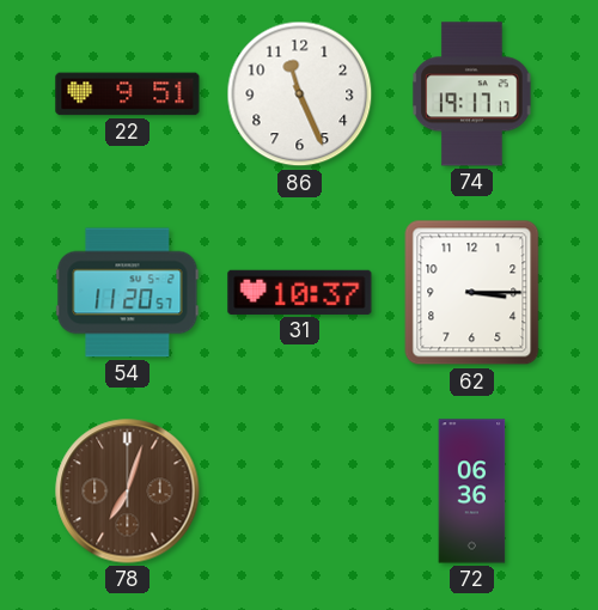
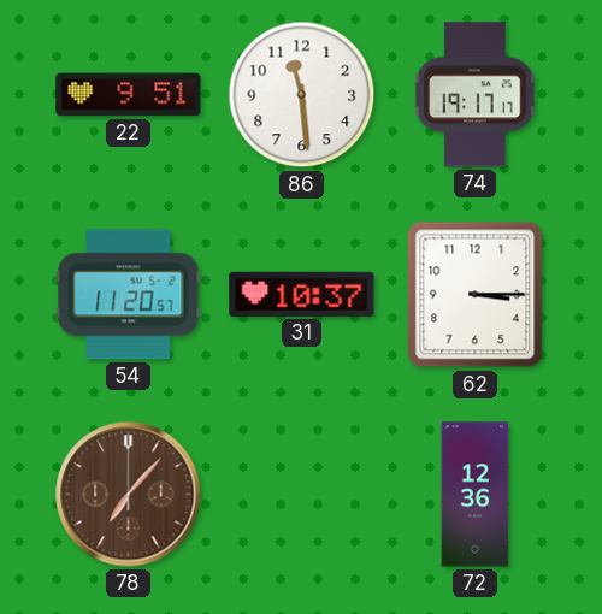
86: 11:26 -> 11:29 (302, 95)
78: 7:03 -> 7:07 (129, 495)
72: 06:36 -> 12:36 (476, 495)
